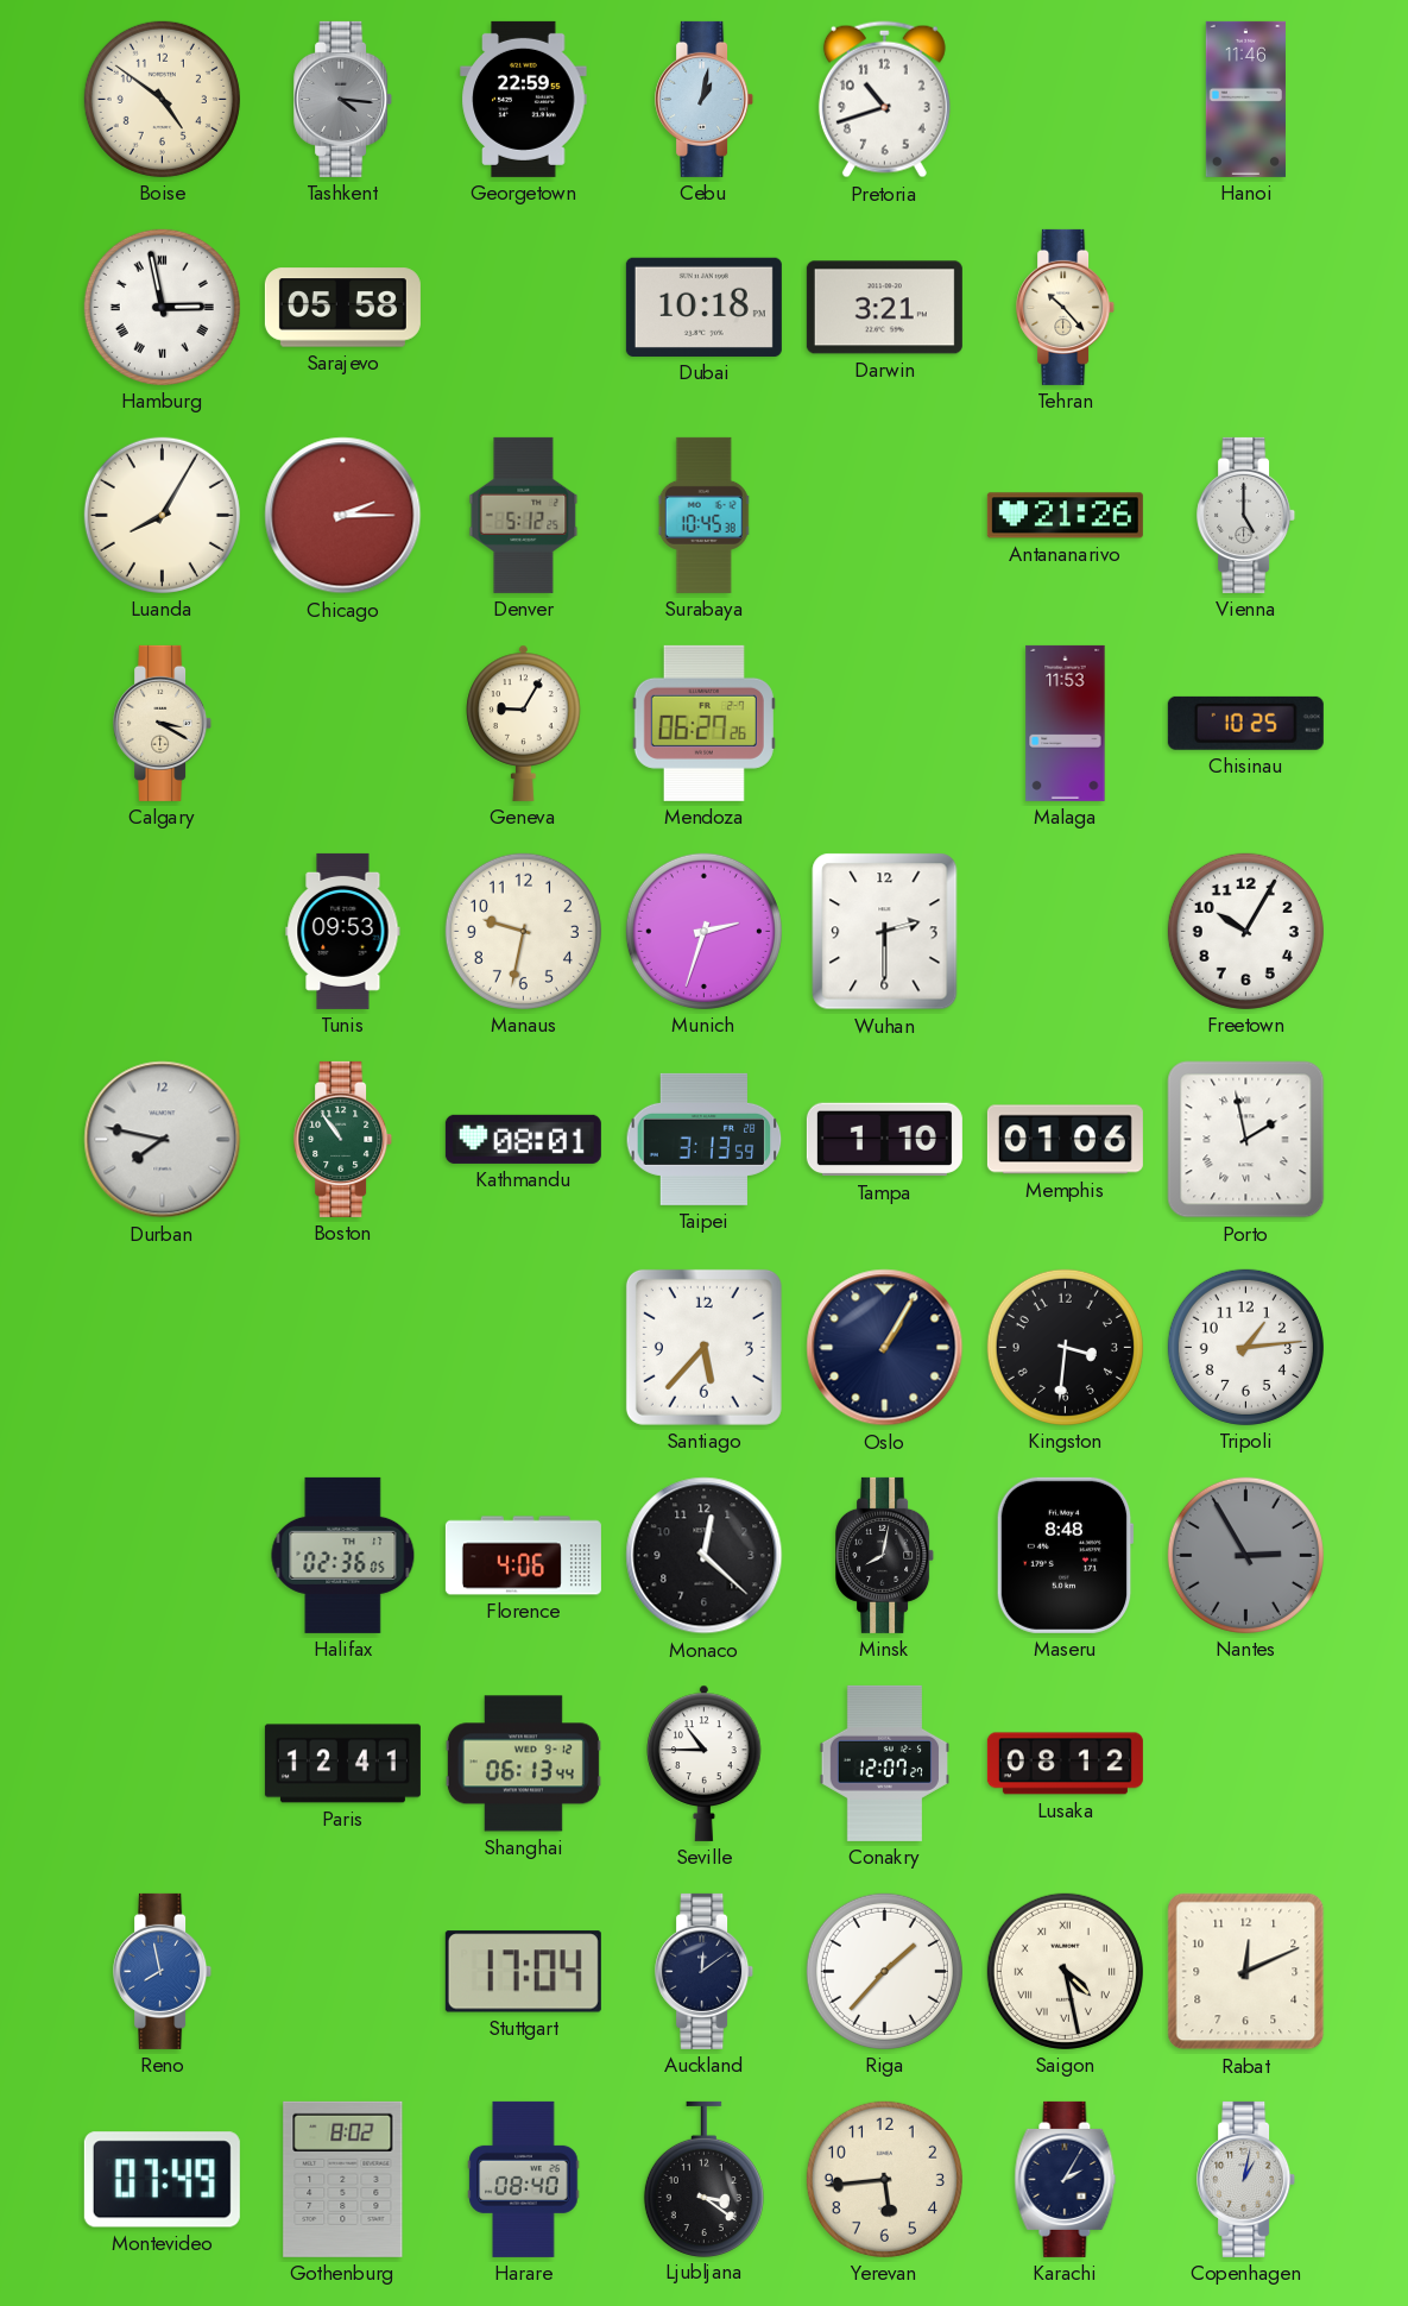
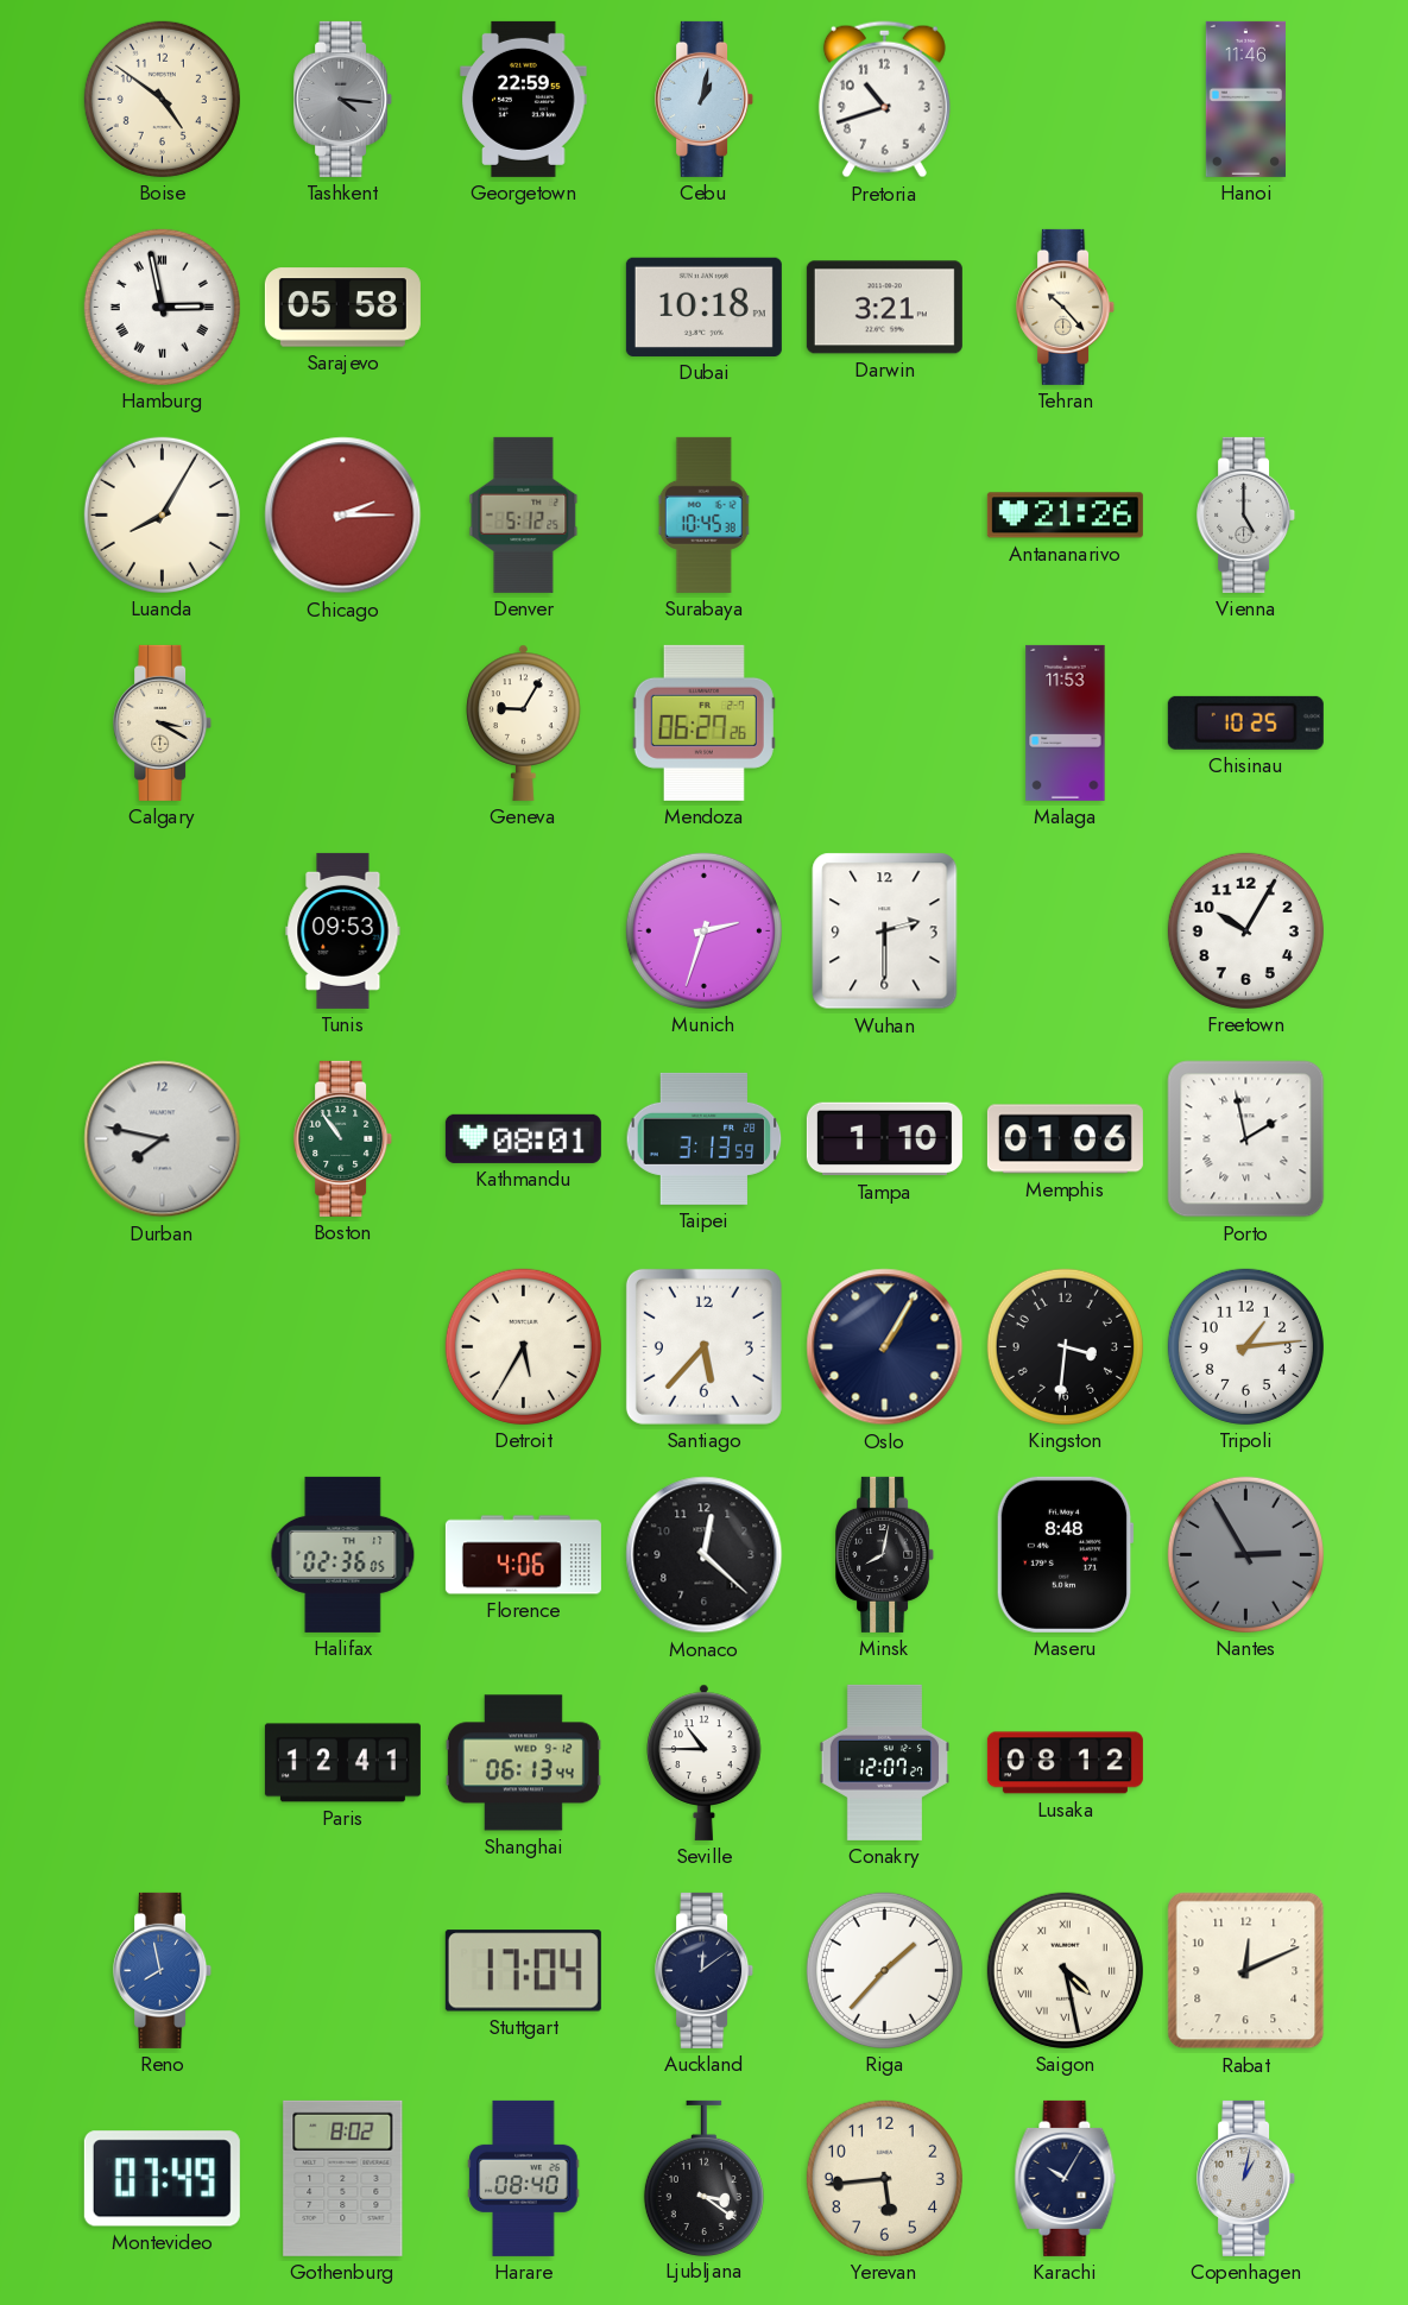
Manaus: 9:32 -> none (523, 931)
Detroit: none -> 5:35 (523, 1346)
Karachi: 2:05 -> 10:05 (1066, 2178)
